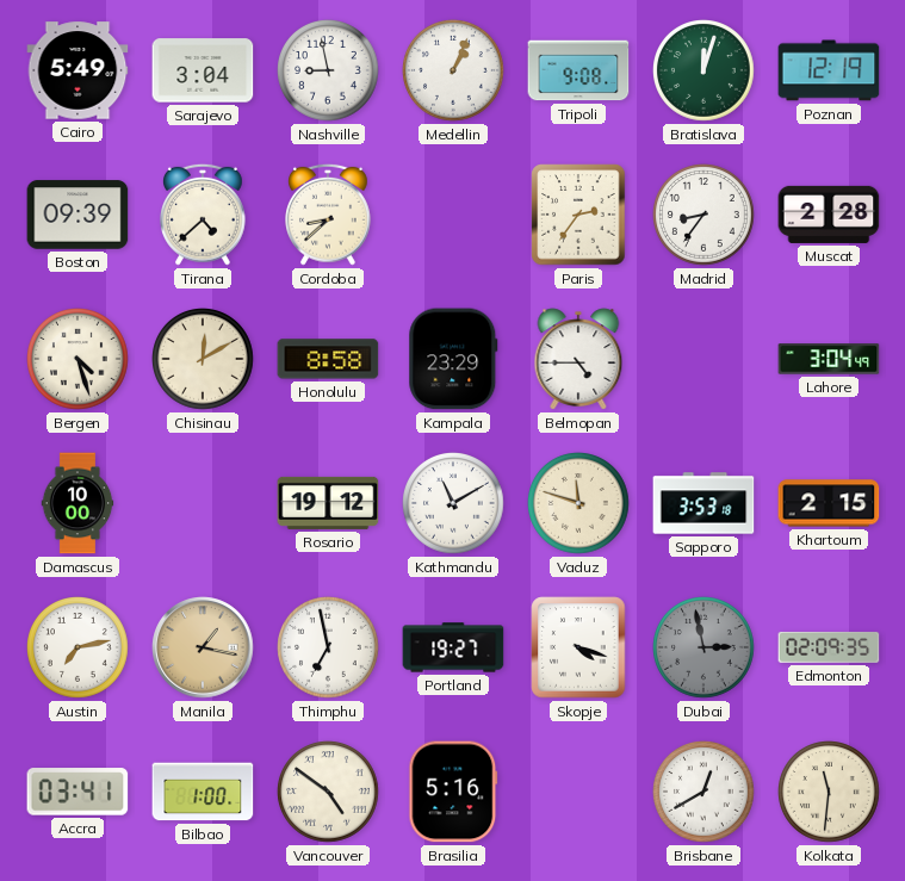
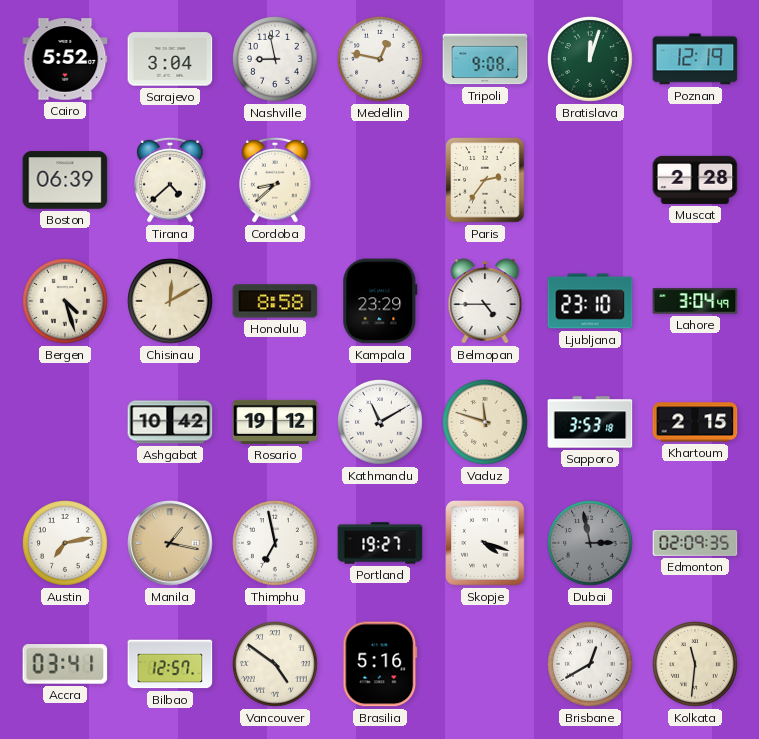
Cairo: 5:49 -> 5:52 (65, 59)
Medellin: 1:04 -> 12:47 (381, 60)
Boston: 09:39 -> 06:39 (65, 180)
Madrid: 8:36 -> none (705, 216)
Ljubljana: none -> 23:10 (590, 301)
Damascus: 10:00 -> none (78, 503)
Ashgabat: none -> 10:42 (170, 422)
Bilbao: 1:00 -> 12:57 (170, 664)
